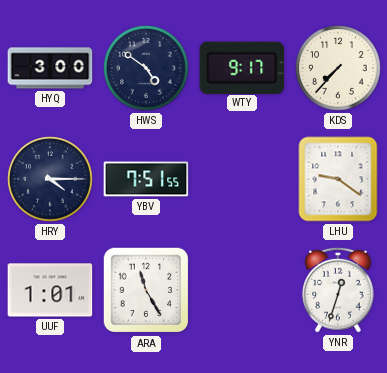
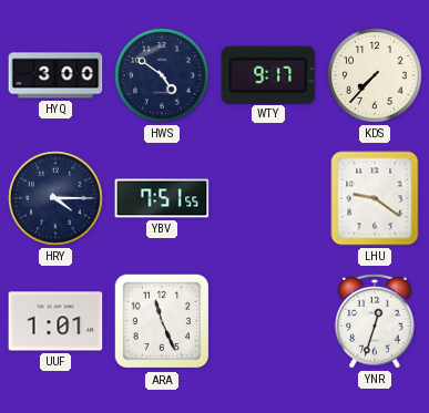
ARA: 11:25 -> 11:26 (162, 321)
